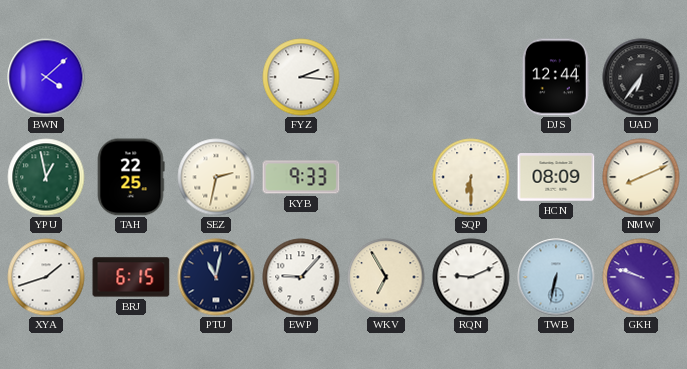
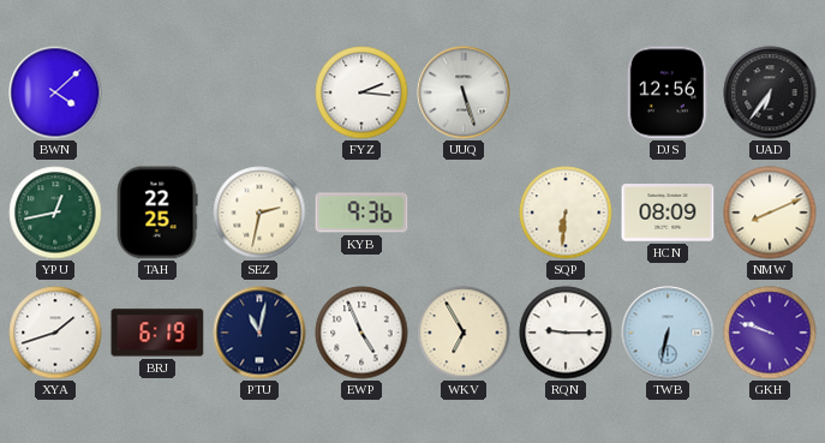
UUQ: none -> 5:27 (464, 92)
DJS: 12:44 -> 12:56 (668, 92)
YPU: 12:58 -> 12:43 (55, 212)
KYB: 9:33 -> 9:36 (361, 212)
SQP: 6:30 -> 6:31 (566, 212)
BRJ: 6:15 -> 6:19 (157, 333)
EWP: 9:07 -> 4:56 (361, 333)
RQN: 9:11 -> 9:15 (566, 333)
